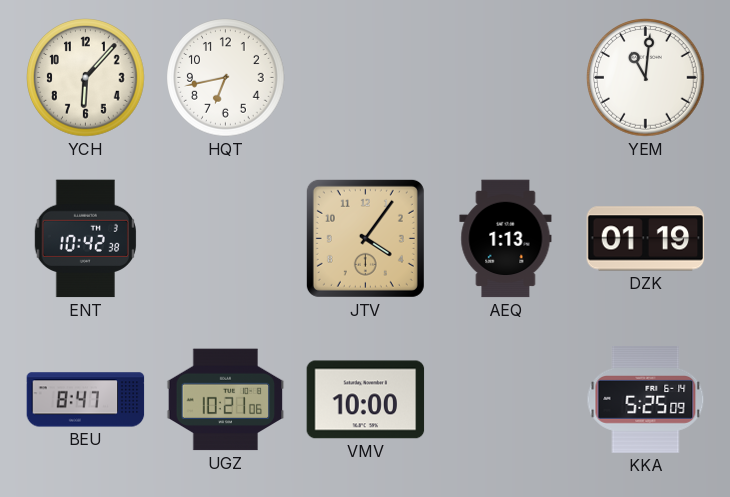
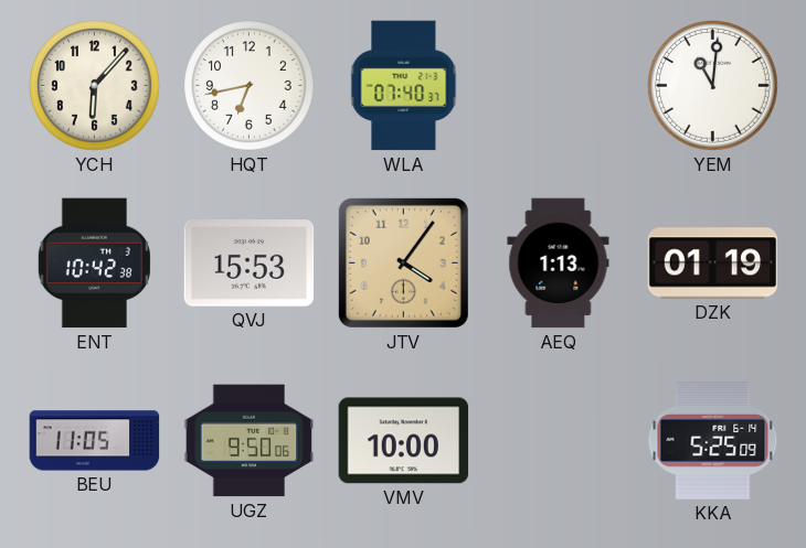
WLA: none -> 07:40 (404, 86)
QVJ: none -> 15:53 (250, 264)
BEU: 8:47 -> 11:05 (95, 441)
UGZ: 10:21 -> 9:50 (250, 441)
